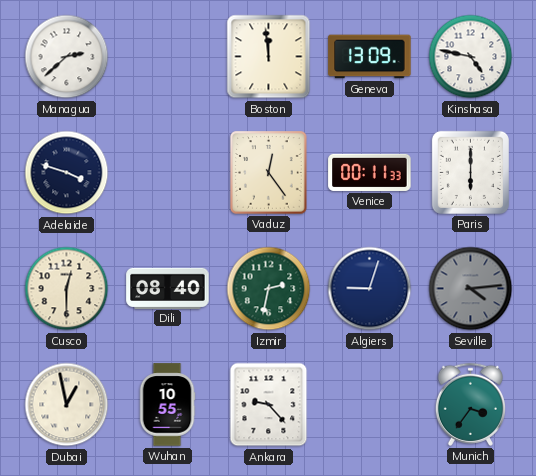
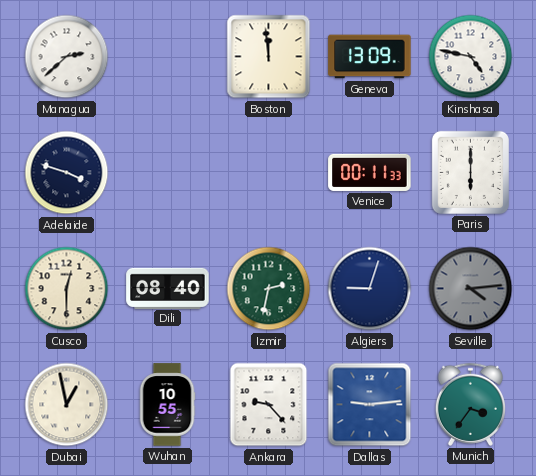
Vaduz: 12:24 -> none (269, 173)
Dallas: none -> 9:14 (370, 405)
